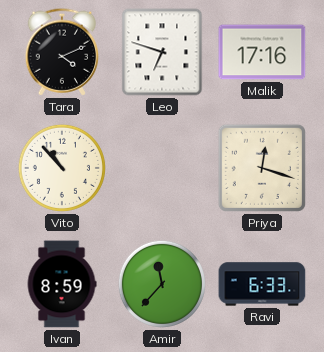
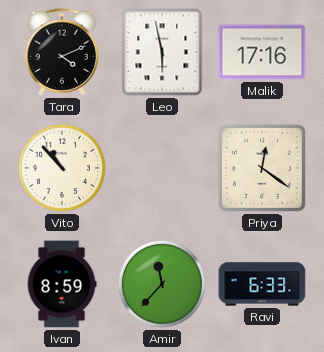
Leo: 6:48 -> 5:58 (162, 52)
Priya: 12:18 -> 12:21 (262, 168)
